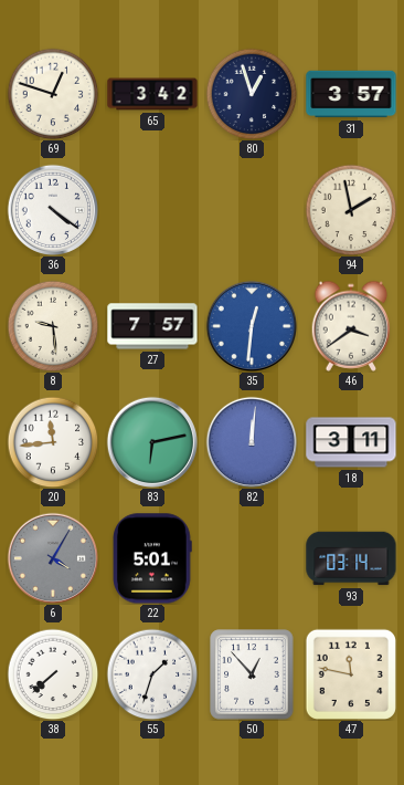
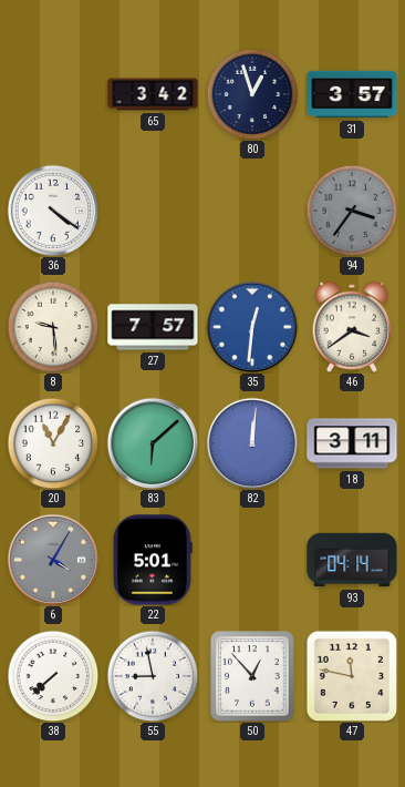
69: 12:48 -> none (53, 94)
94: 1:58 -> 3:36 (352, 211)
94 dial: cream -> grey (352, 211)
20: 11:44 -> 11:05 (53, 443)
83: 6:13 -> 6:08 (152, 442)
93: 03:14 -> 04:14 (352, 560)
55: 1:33 -> 8:58 (153, 676)
